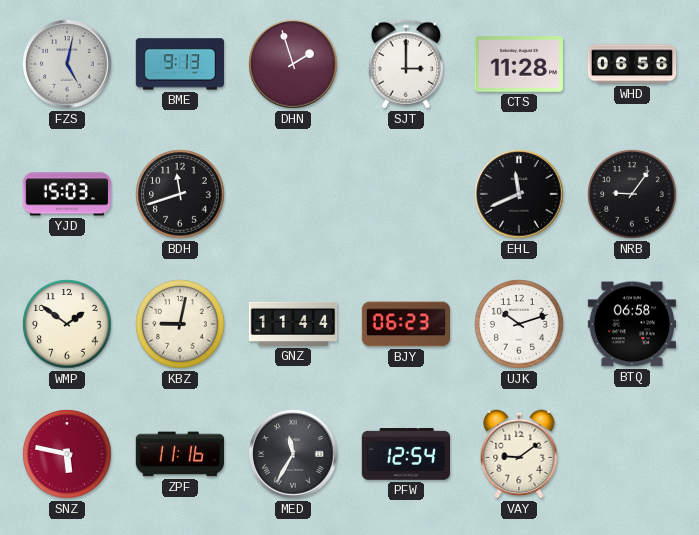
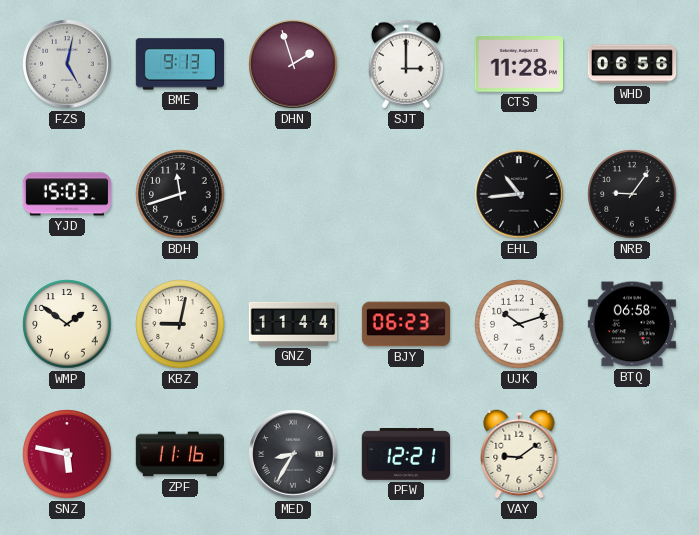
EHL: 11:41 -> 10:44 (519, 194)
MED: 11:35 -> 8:35 (293, 454)
PFW: 12:54 -> 12:21 (405, 455)
